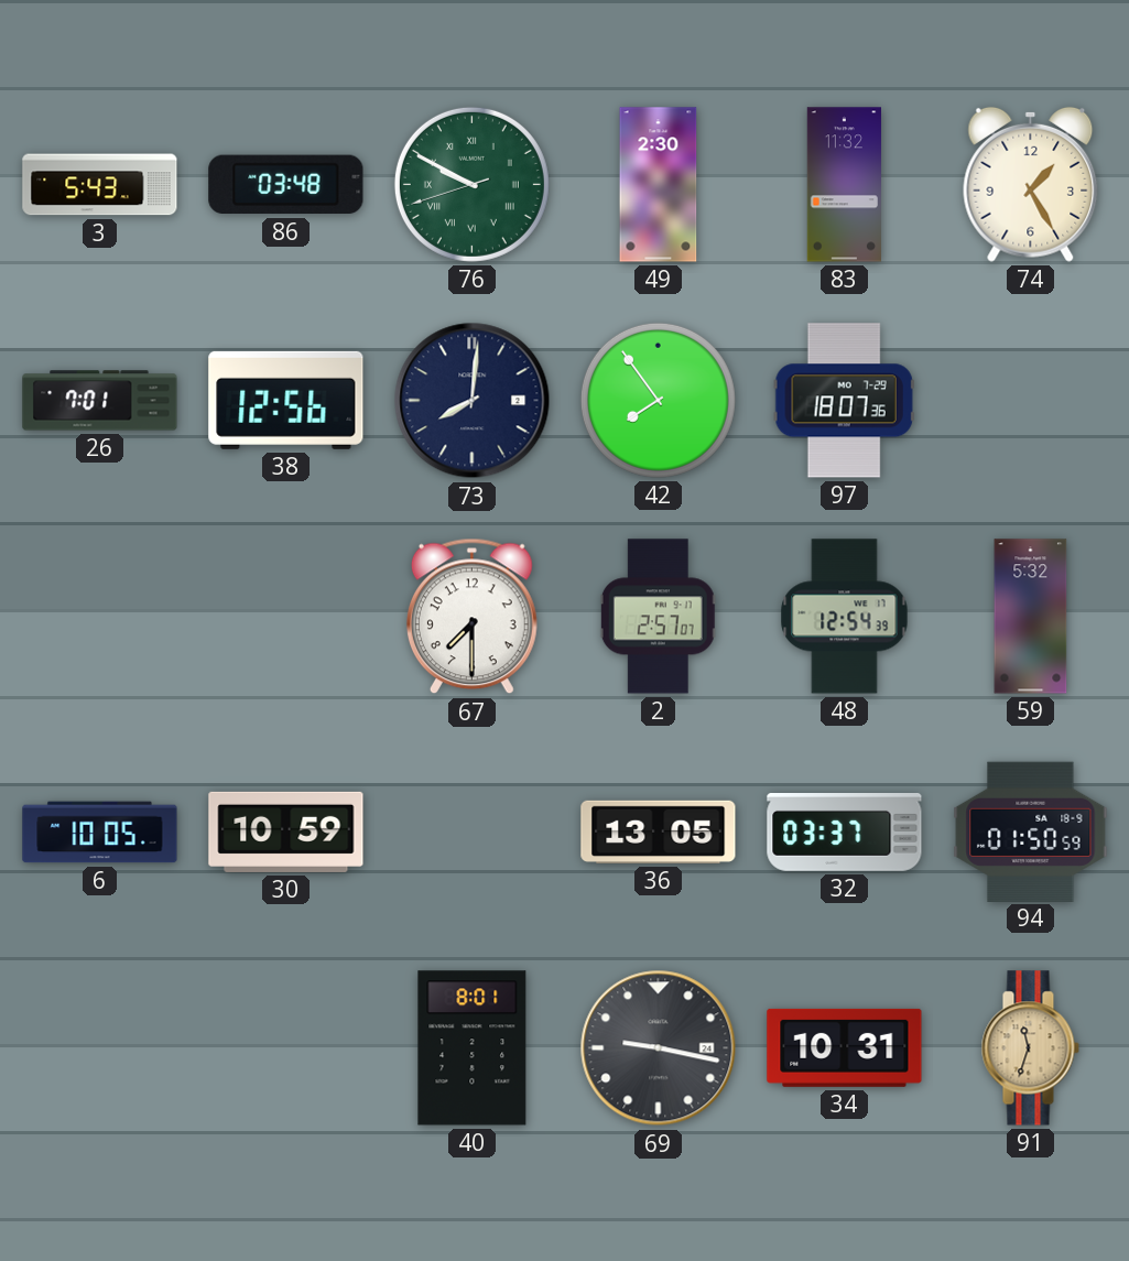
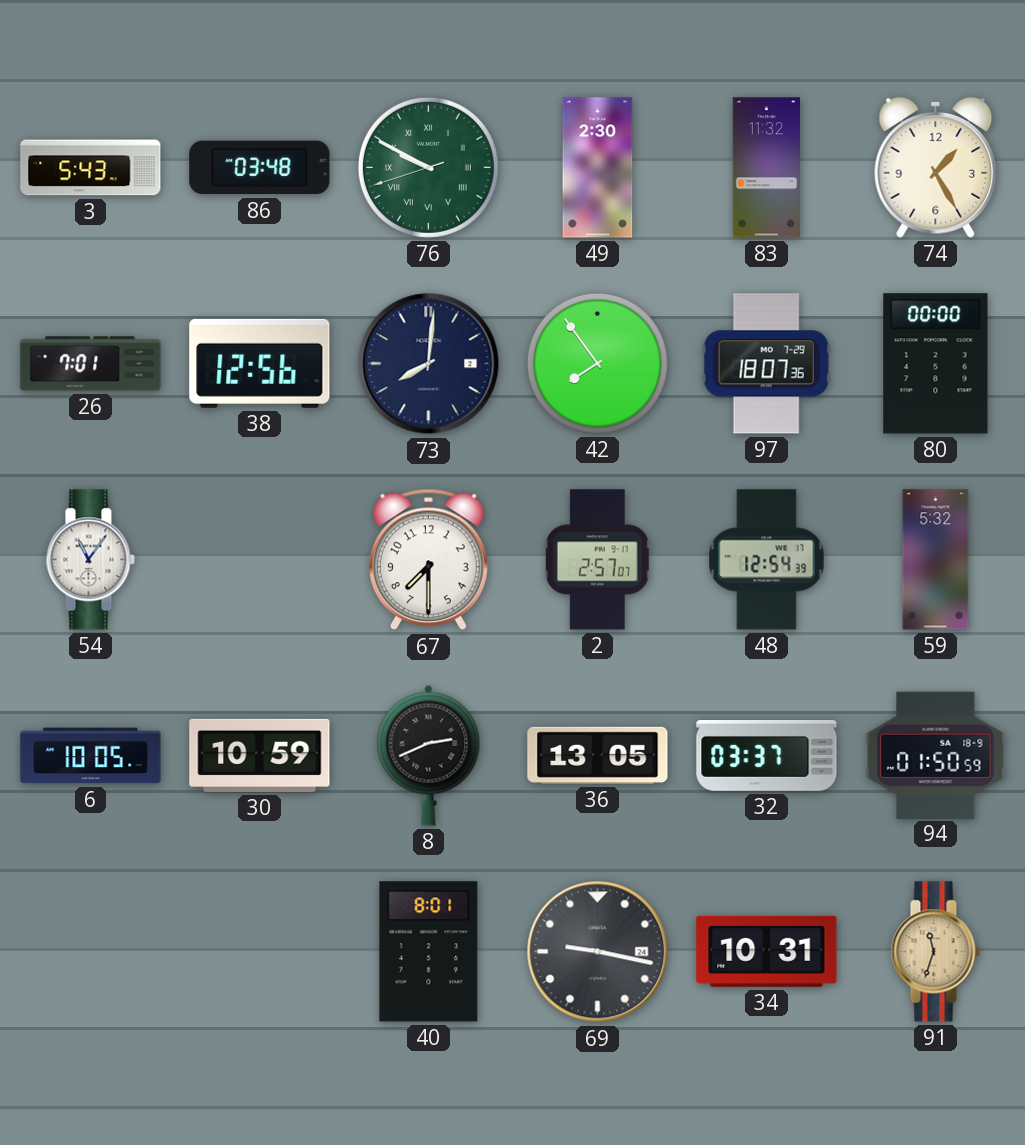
80: none -> 00:00 (936, 364)
54: none -> 11:06 (90, 560)
8: none -> 2:41 (429, 755)
